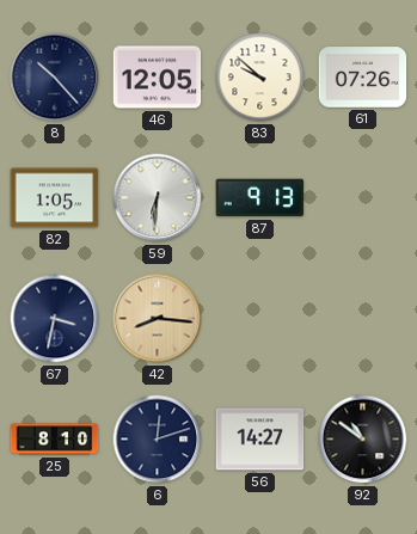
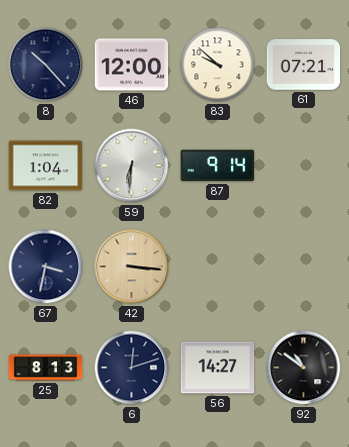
46: 12:05 -> 12:00 (132, 65)
61: 07:26 -> 07:21 (304, 65)
82: 1:05 -> 1:04 (46, 166)
87: 9:13 -> 9:14 (218, 166)
42: 8:16 -> 3:16 (132, 267)
25: 8:10 -> 8:13 (46, 368)
